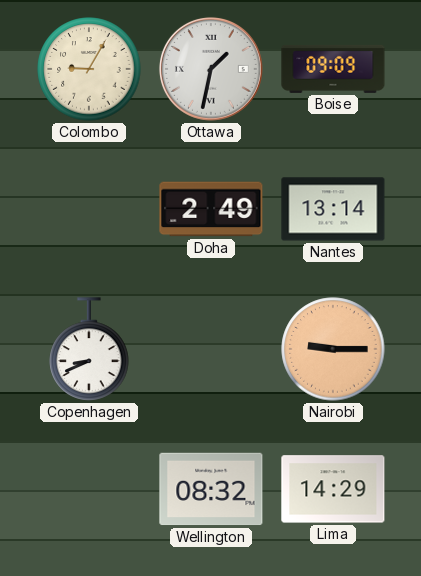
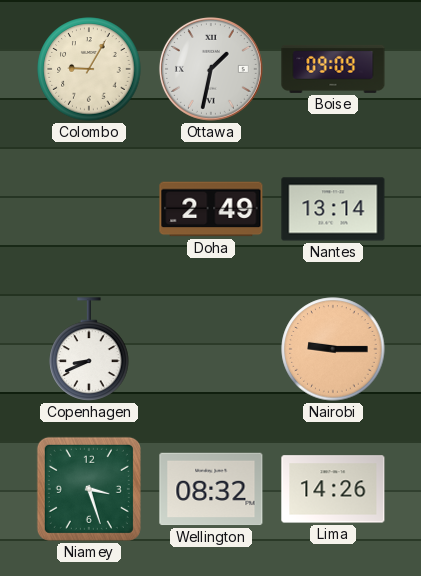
Niamey: none -> 3:27 (89, 489)
Lima: 14:29 -> 14:26 (333, 489)
